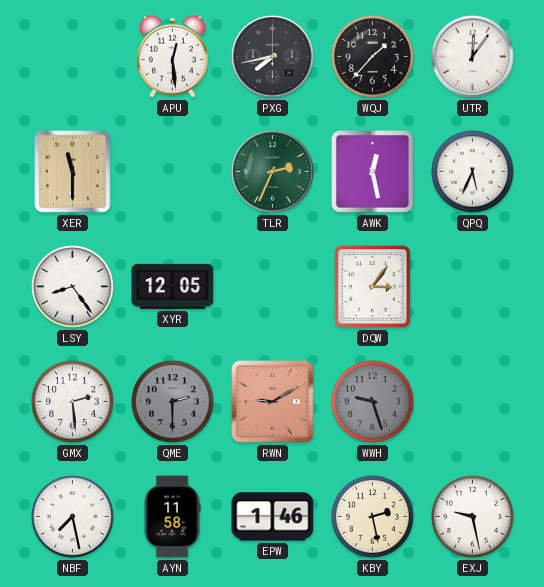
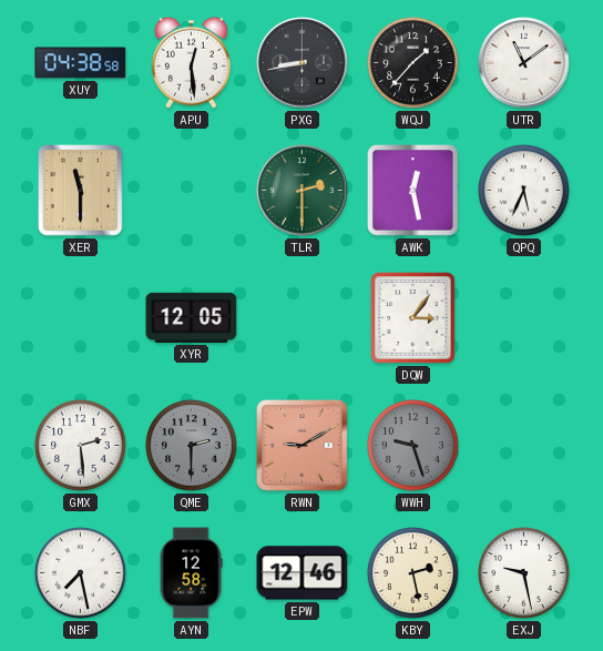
XUY: none -> 04:38 (81, 63)
PXG: 7:43 -> 8:43 (303, 63)
UTR: 12:06 -> 11:09 (524, 63)
TLR: 2:34 -> 2:30 (303, 191)
LSY: 8:24 -> none (73, 287)
AYN: 11:58 -> 12:58 (191, 573)
EPW: 1:46 -> 12:46 (303, 573)
